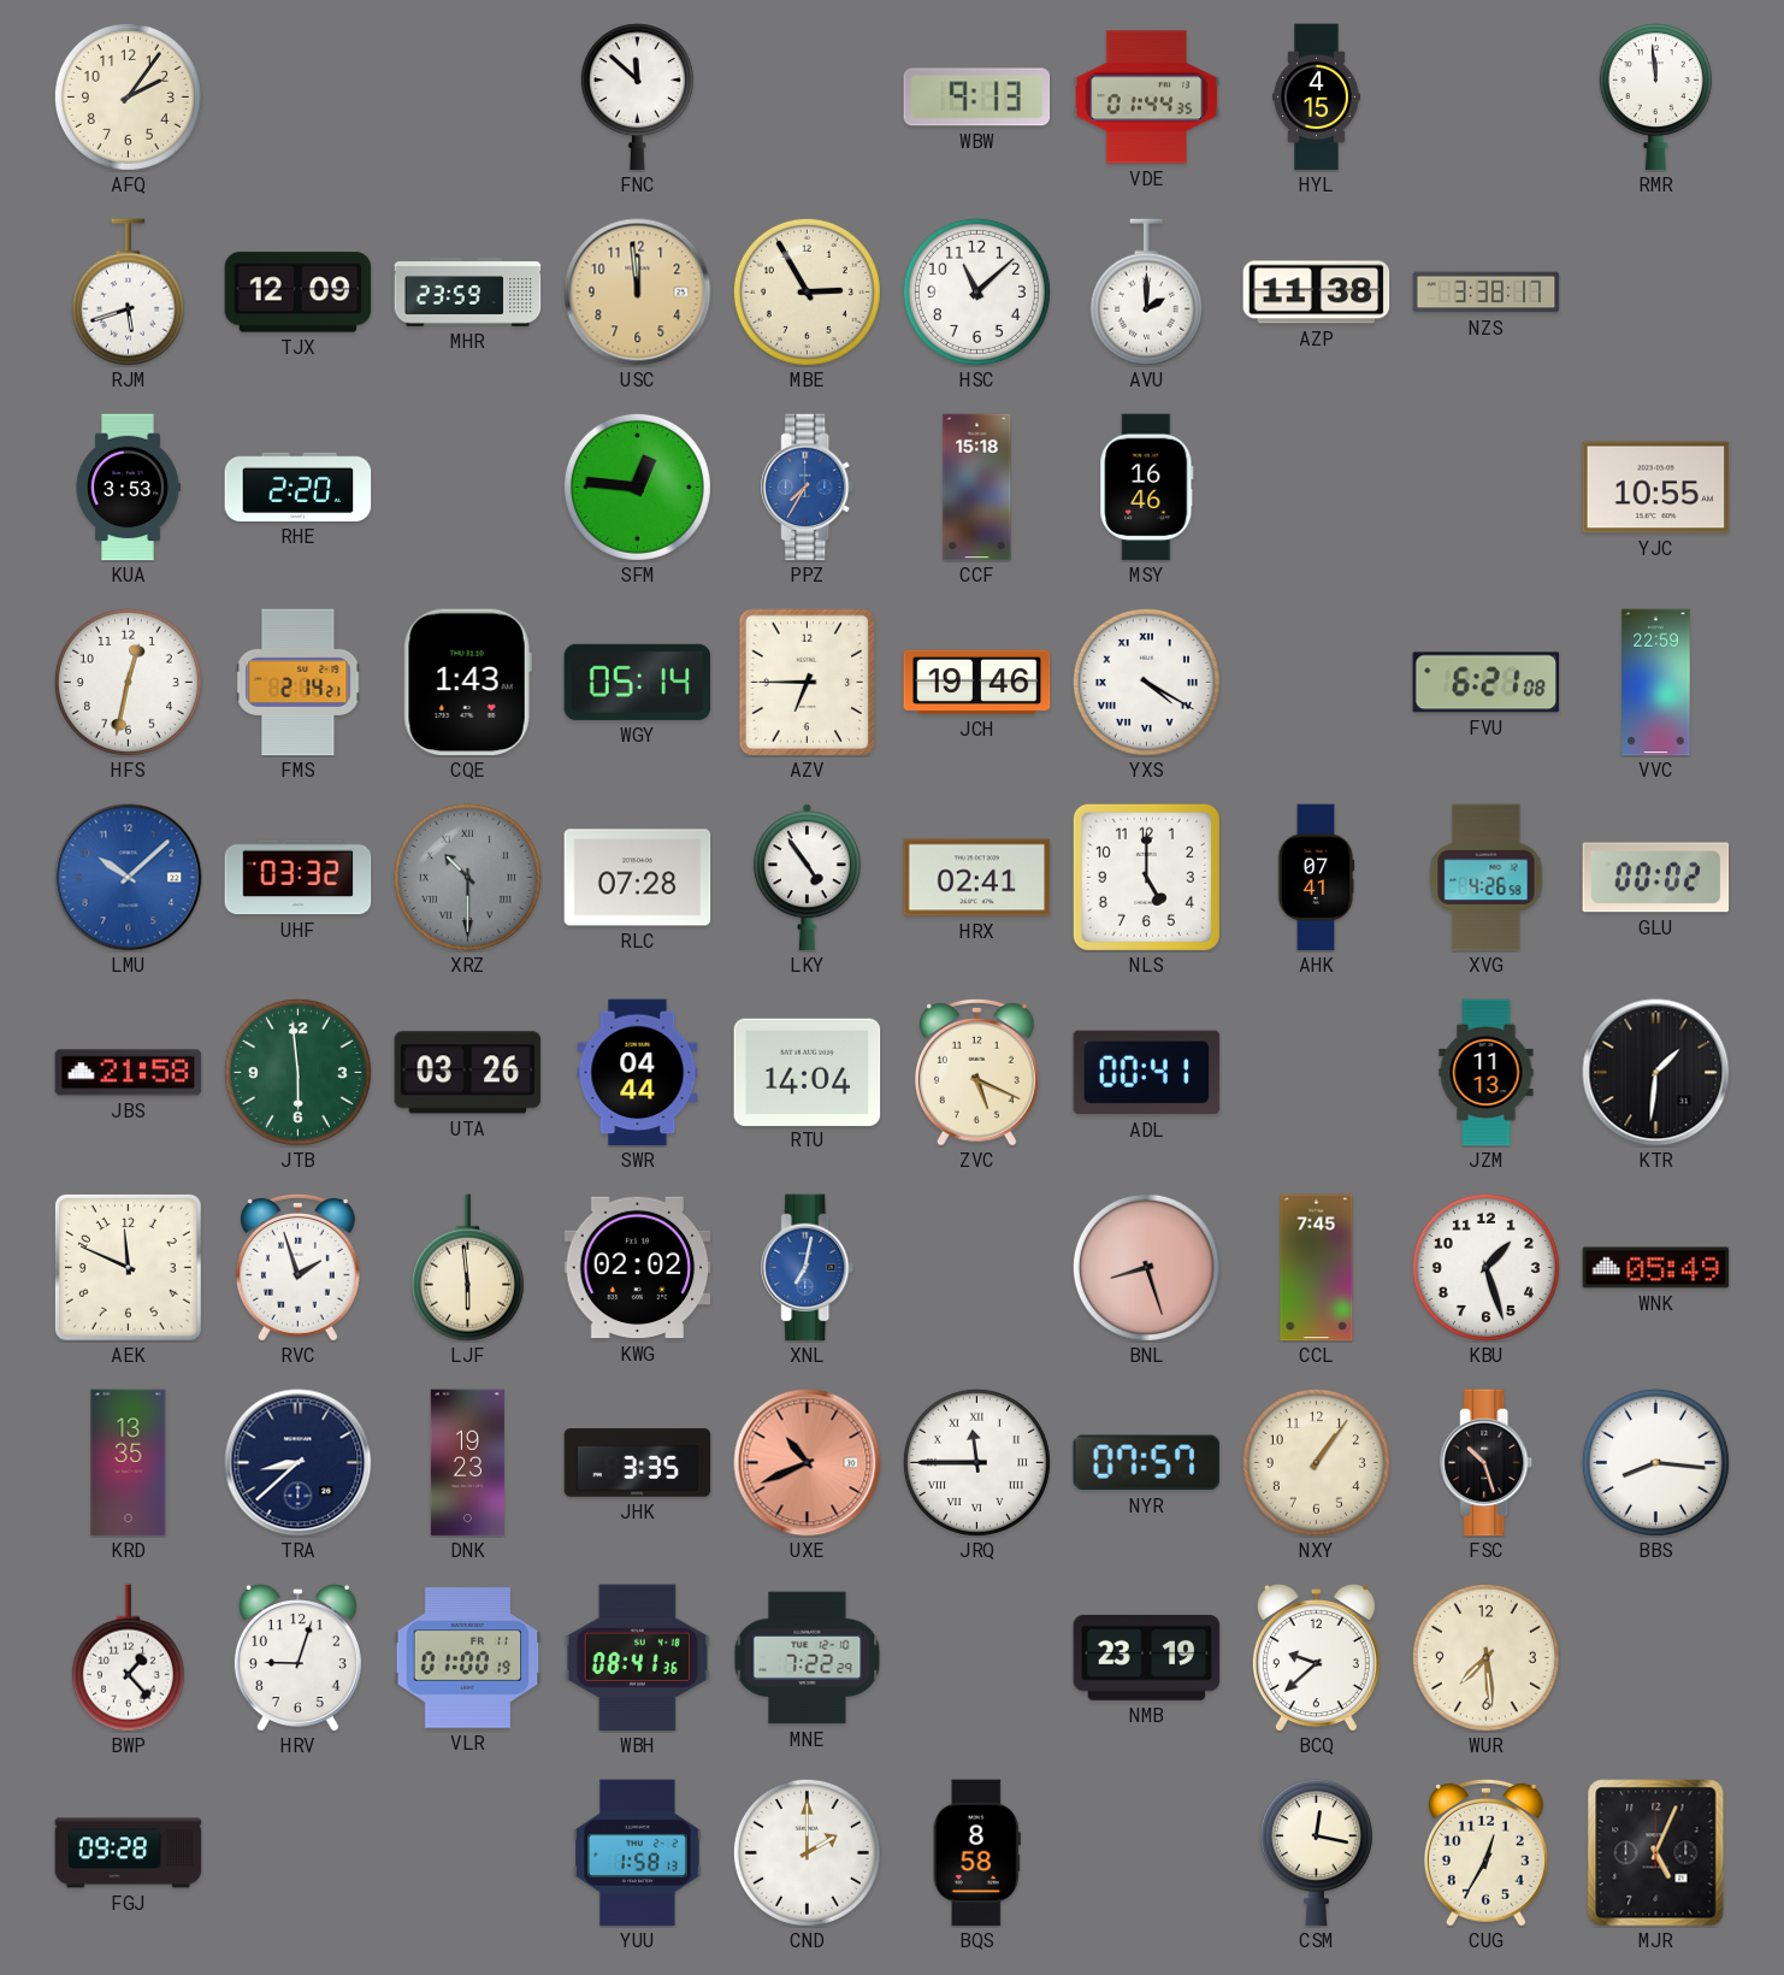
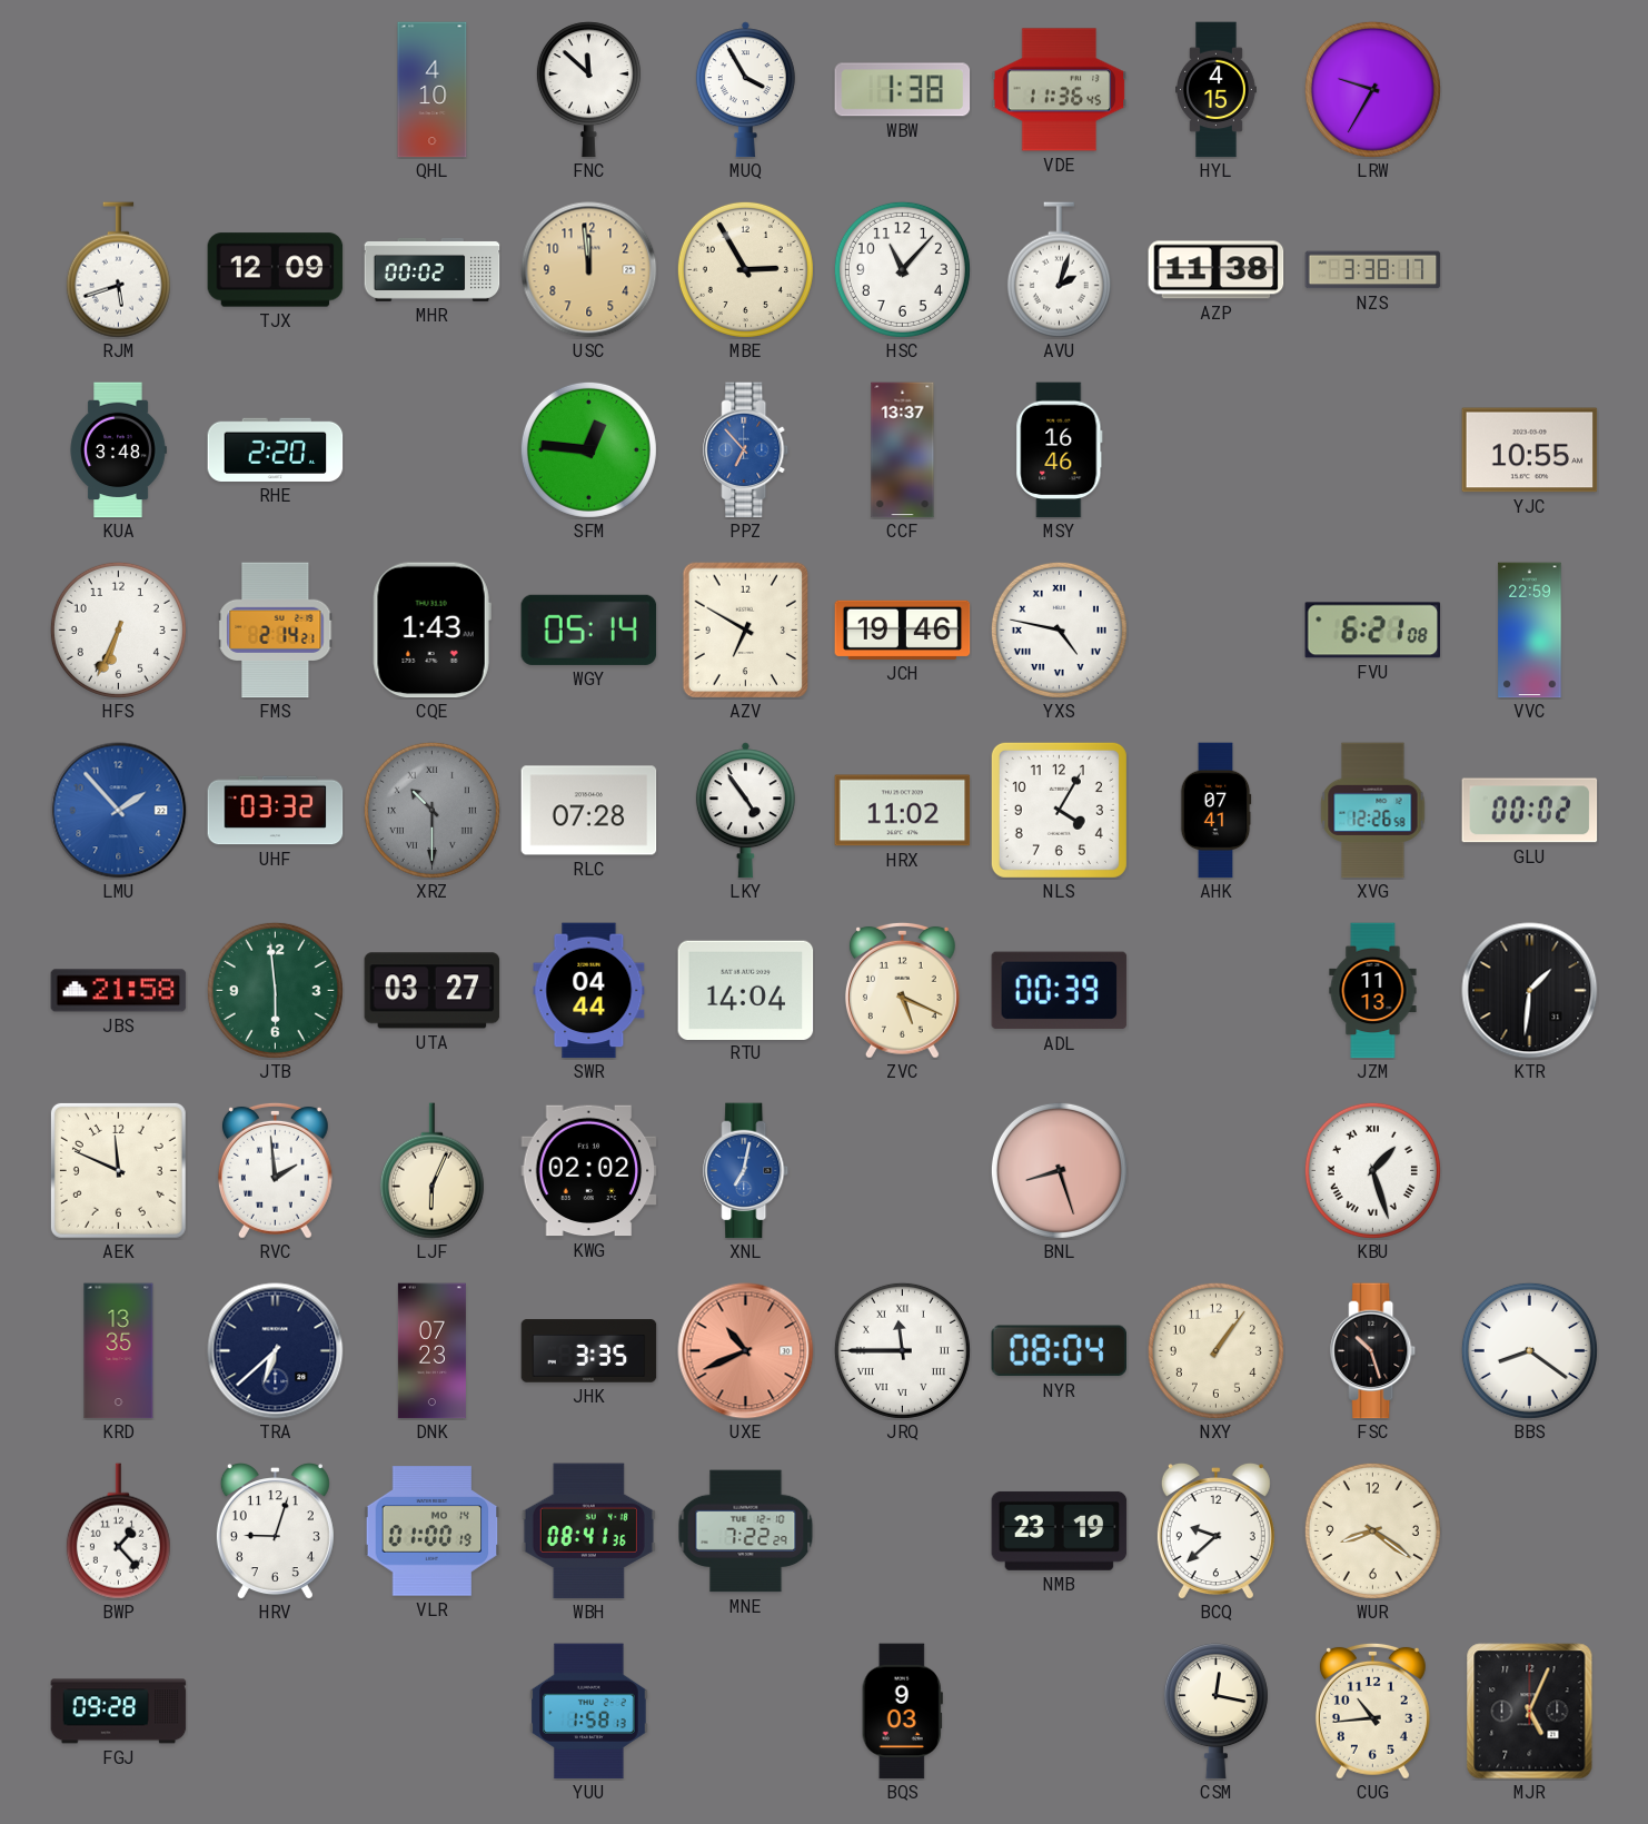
AFQ: 2:06 -> none (128, 96)
QHL: none -> 4:10 (433, 90)
MUQ: none -> 3:55 (745, 90)
WBW: 9:13 -> 1:38 (903, 90)
VDE: 01:44 -> 11:36 (1060, 90)
LRW: none -> 9:35 (1372, 89)
RMR: 11:59 -> none (1655, 98)
MHR: 23:59 -> 00:02 (433, 270)
HSC: 11:08 -> 11:07 (902, 269)
AVU: 2:00 -> 2:03 (1059, 270)
KUA: 3:53 -> 3:48 (118, 450)
PPZ: 7:35 -> 6:53 (746, 450)
CCF: 15:18 -> 13:37 (903, 450)
HFS: 12:32 -> 6:34 (118, 630)
AZV: 6:45 -> 6:50 (746, 630)
YXS: 4:20 -> 4:47 (1059, 630)
LMU: 10:08 -> 1:53 (119, 811)
HRX: 02:41 -> 11:02 (903, 811)
NLS: 5:00 -> 4:05 (1059, 810)
XVG: 4:26 -> 12:26 (1373, 811)
UTA: 03:26 -> 03:27 (433, 991)
ADL: 00:41 -> 00:39 (1060, 991)
RVC: 1:57 -> 1:59 (275, 1170)
LJF: 5:59 -> 6:04 (431, 1171)
CCL: 7:45 -> none (1317, 1268)
KBU numerals: Arabic -> Roman (1372, 1170)
WNK: 05:49 -> none (1656, 1268)
TRA: 8:38 -> 6:38 (276, 1351)
DNK: 19:23 -> 07:23 (431, 1351)
NYR: 07:57 -> 08:04 (1059, 1351)
BBS: 8:16 -> 8:21 (1529, 1350)
VLR date: FR 11 -> MO 14 (433, 1531)
WUR: 7:29 -> 8:21 (1372, 1530)
CND: 2:00 -> none (807, 1852)
BQS: 8:58 -> 9:03 (902, 1712)
CUG: 12:35 -> 10:44 (1372, 1711)
